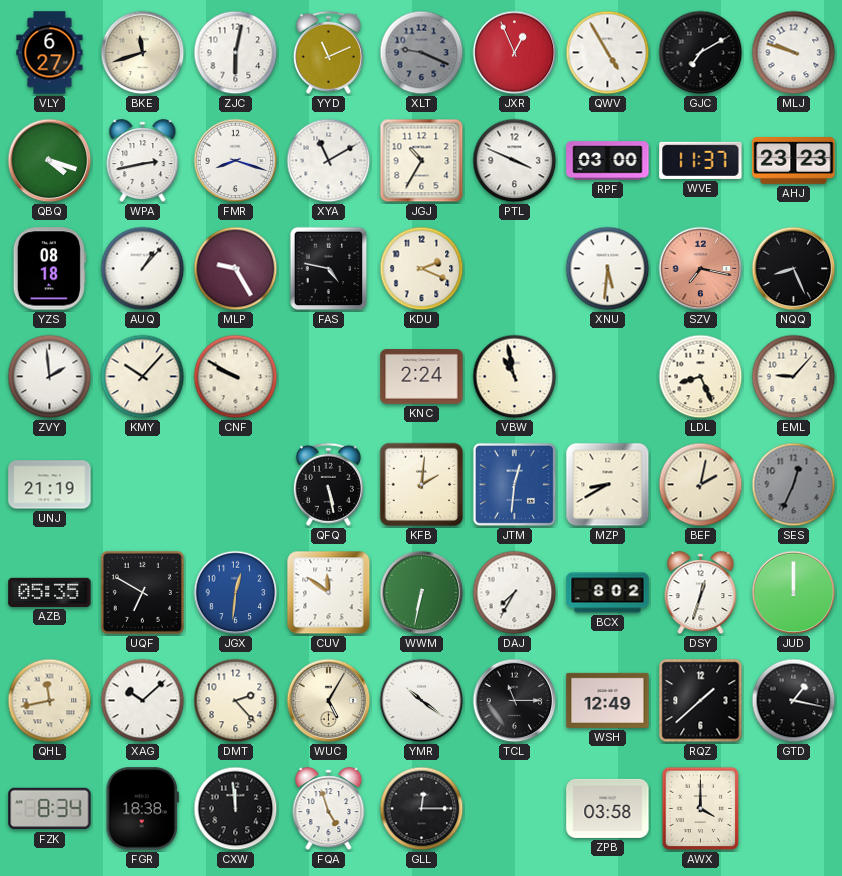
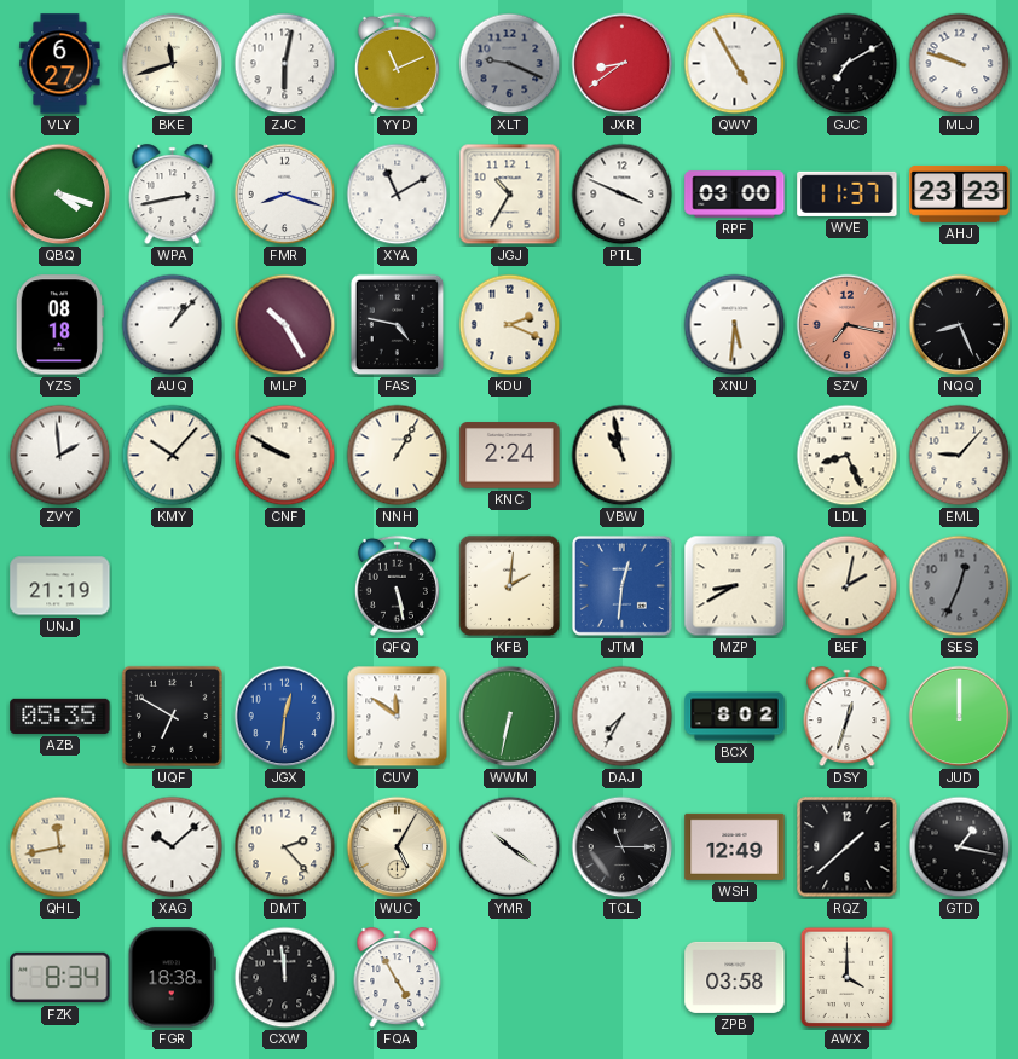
JXR: 12:56 -> 8:39 (623, 64)
MLP: 9:25 -> 10:25 (285, 325)
NNH: none -> 1:05 (398, 456)
FQA: 4:57 -> 4:55 (398, 978)
GLL: 12:15 -> none (422, 809)
